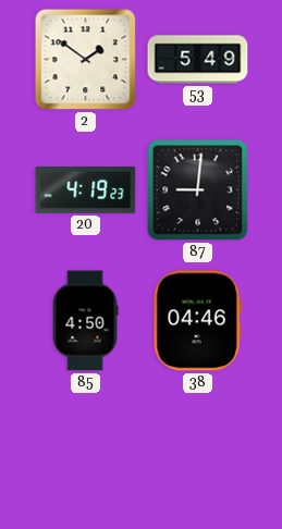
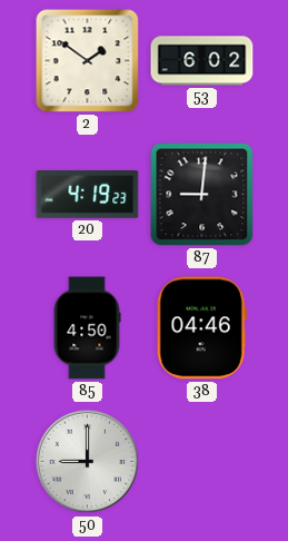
53: 5:49 -> 6:02 (202, 61)
50: none -> 9:00 (88, 462)
